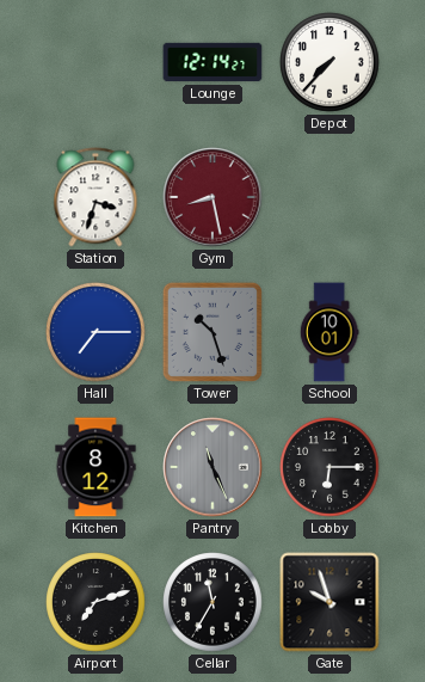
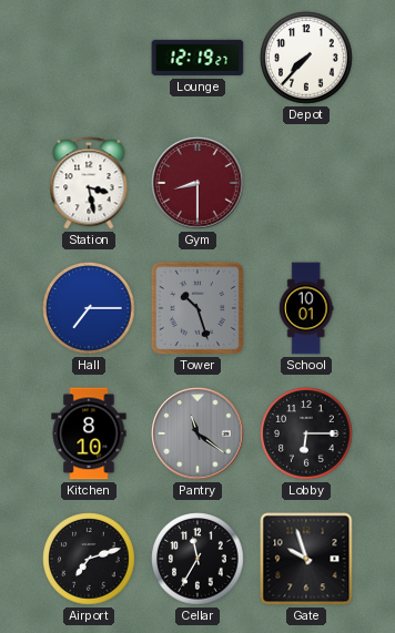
Lounge: 12:14 -> 12:19 (197, 58)
Station: 3:33 -> 3:28 (89, 183)
Gym: 8:28 -> 8:30 (197, 183)
Kitchen: 8:12 -> 8:10 (89, 433)
Pantry: 11:26 -> 11:21 (197, 433)
